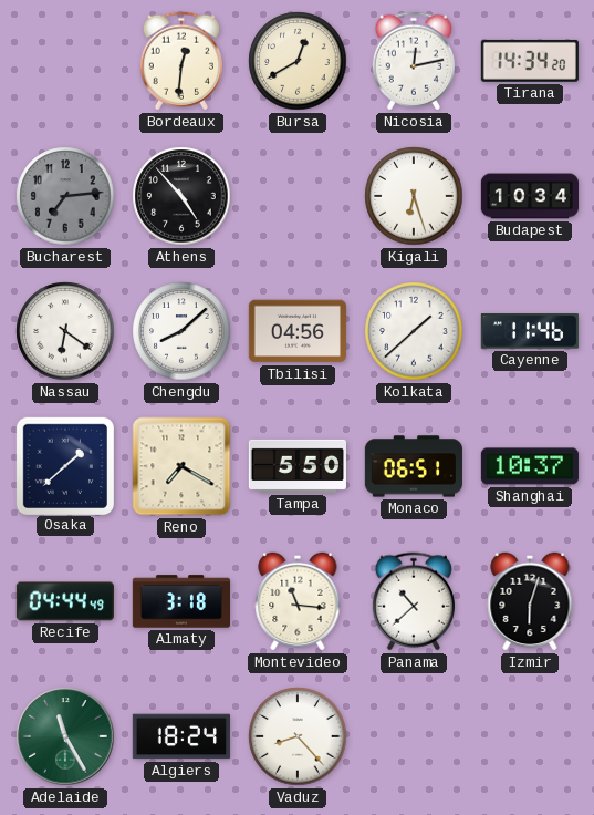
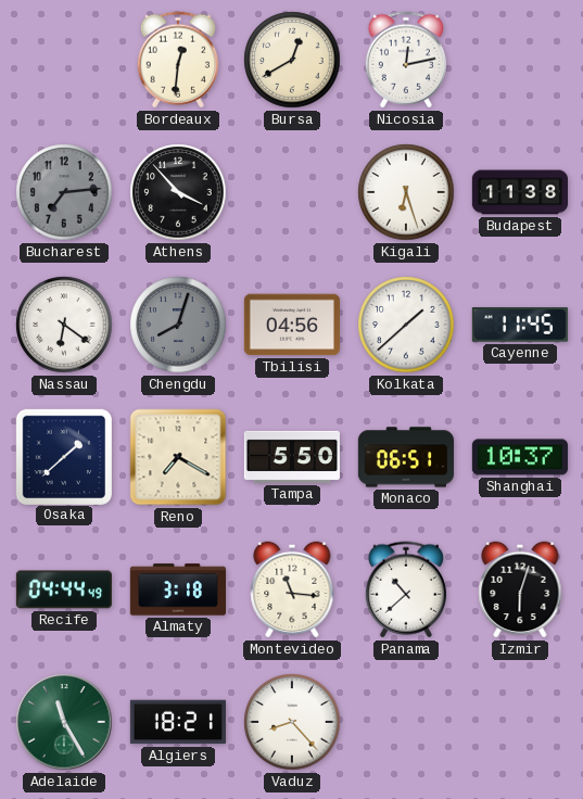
Tirana: 14:34 -> none (530, 61)
Athens: 4:53 -> 3:53 (178, 192)
Budapest: 10:34 -> 11:38 (519, 192)
Chengdu: 8:08 -> 8:03 (178, 325)
Chengdu dial: white -> grey (178, 325)
Cayenne: 11:46 -> 11:45 (520, 325)
Algiers: 18:24 -> 18:21 (178, 722)
